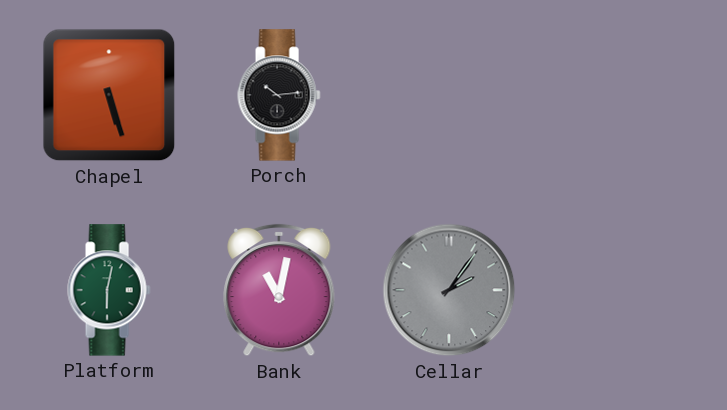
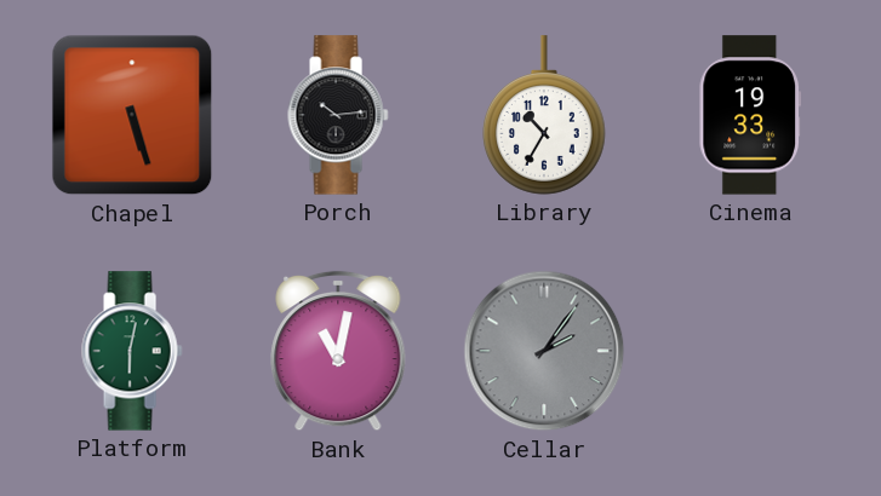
Library: none -> 10:35 (545, 115)
Cinema: none -> 19:33 (749, 115)
